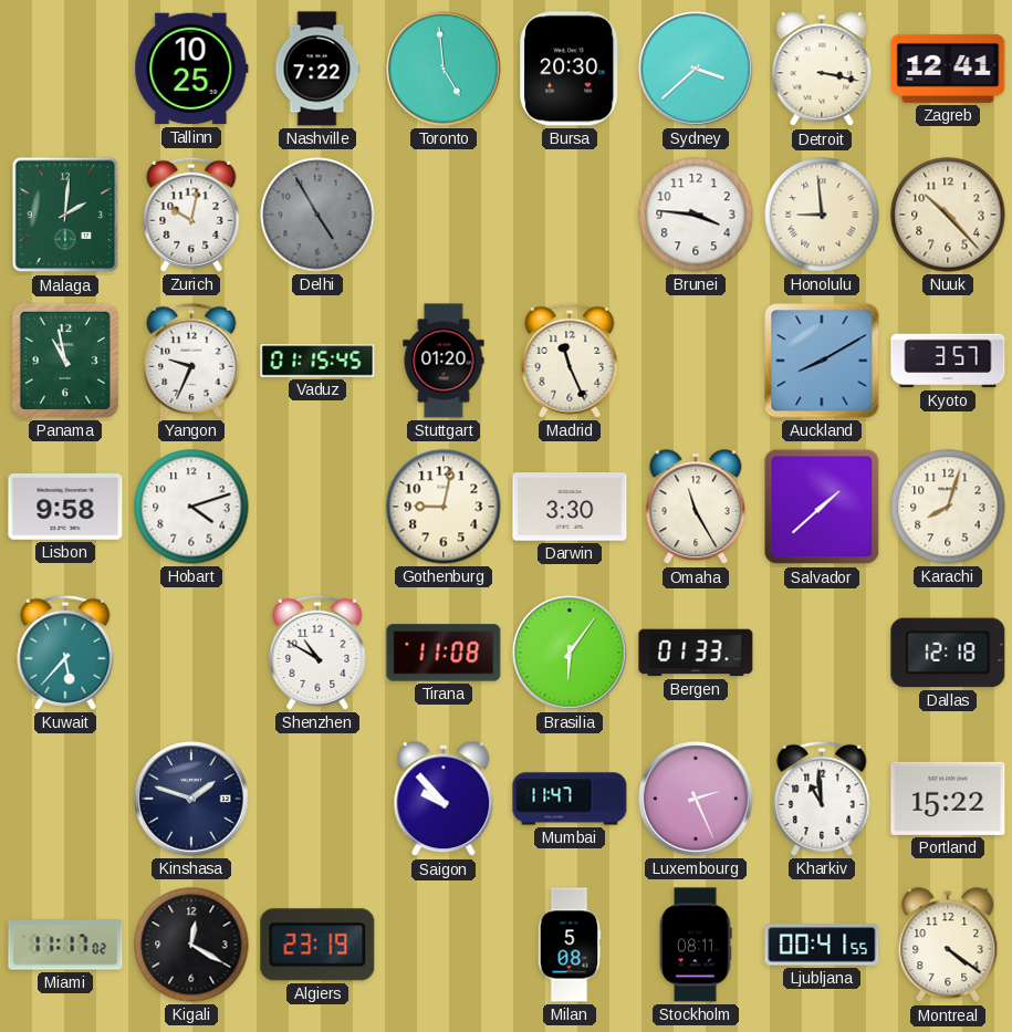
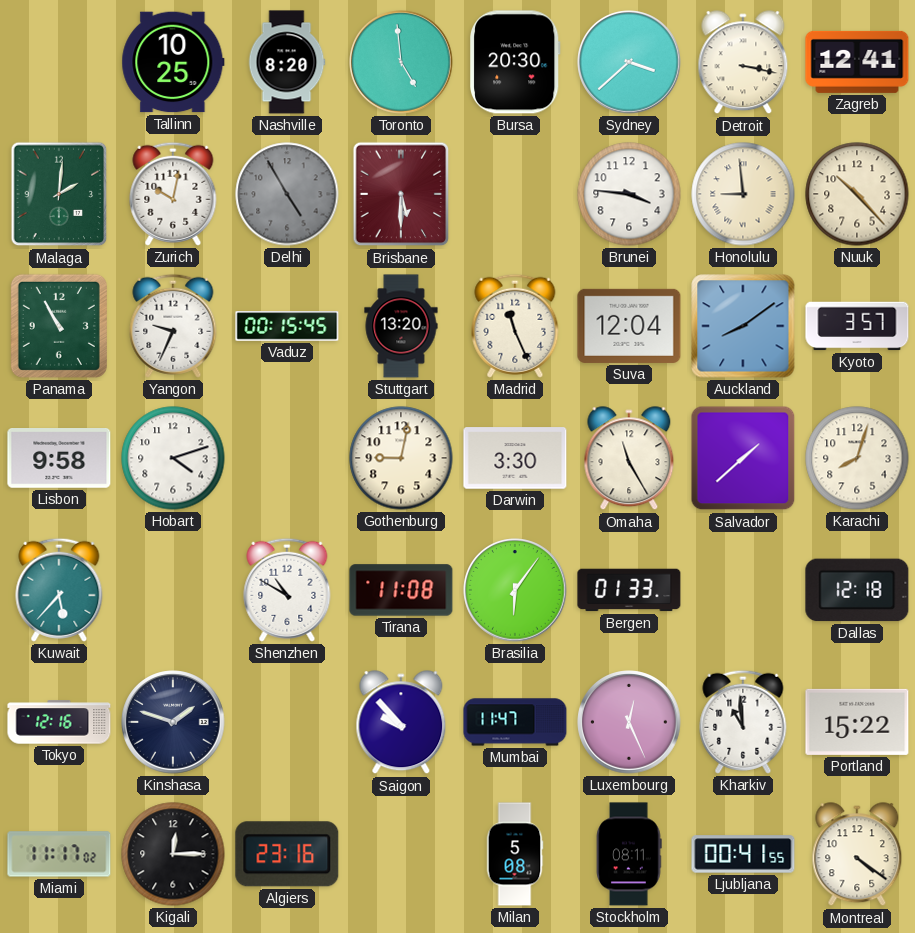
Nashville: 7:22 -> 8:20 (287, 62)
Brisbane: none -> 5:30 (401, 194)
Panama: 10:58 -> 10:55 (59, 326)
Vaduz: 01:15 -> 00:15 (287, 326)
Stuttgart: 01:20 -> 13:20 (401, 326)
Suva: none -> 12:04 (629, 326)
Auckland: 8:10 -> 8:09 (743, 326)
Tokyo: none -> 12:16 (59, 722)
Luxembourg: 2:26 -> 12:26 (629, 722)
Kigali: 12:20 -> 12:15 (173, 854)
Algiers: 23:19 -> 23:16 (287, 854)
